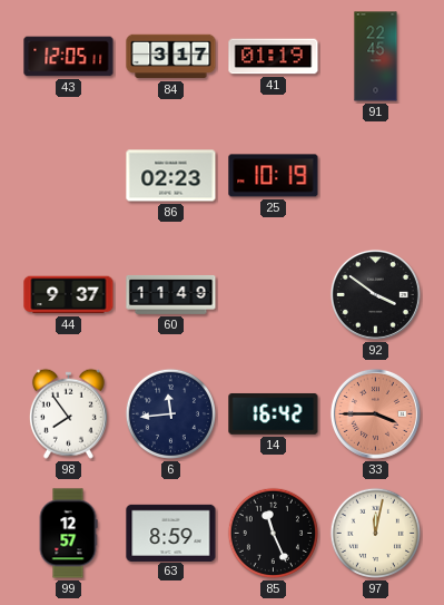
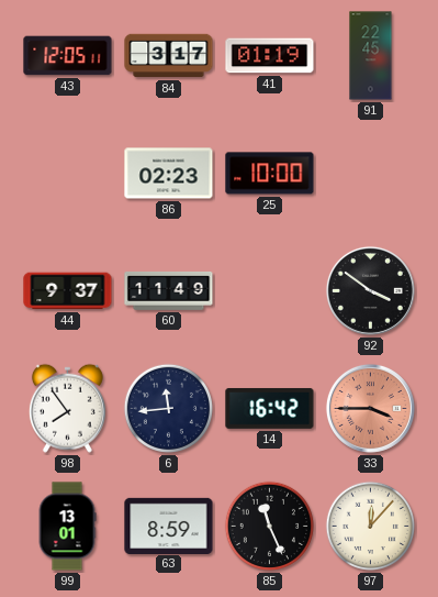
25: 10:19 -> 10:00 (270, 174)
99: 12:57 -> 13:01 (67, 527)
97: 12:02 -> 12:07 (370, 526)
